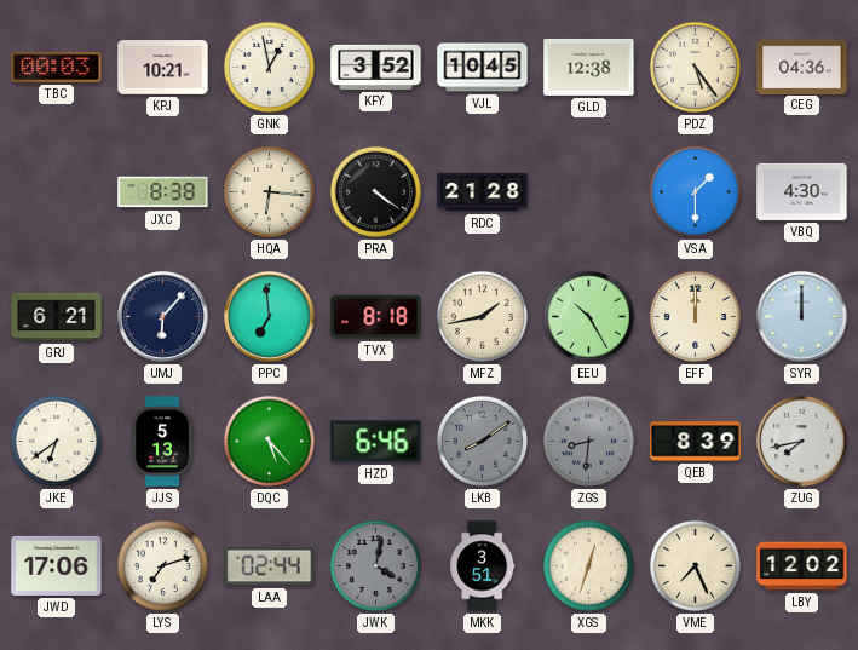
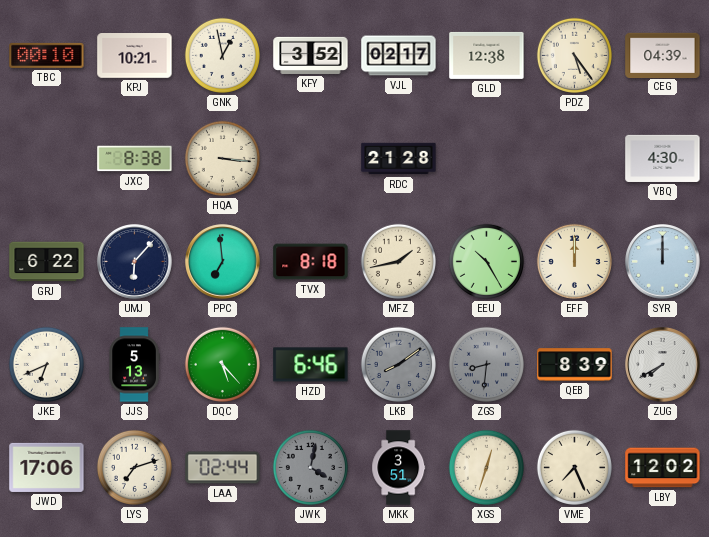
TBC: 00:03 -> 00:10 (47, 55)
VJL: 10:45 -> 02:17 (399, 56)
CEG: 04:36 -> 04:39 (663, 55)
HQA: 6:16 -> 3:16 (222, 158)
PRA: 4:21 -> none (375, 191)
VSA: 1:30 -> none (695, 191)
GRJ: 6:21 -> 6:22 (47, 262)
JKE: 6:39 -> 6:41 (46, 364)
ZUG: 7:43 -> 7:40 (663, 365)
